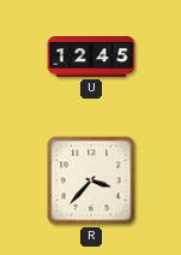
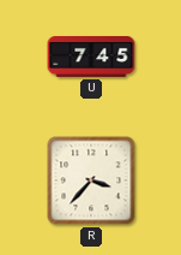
U: 12:45 -> 7:45 (91, 57)
